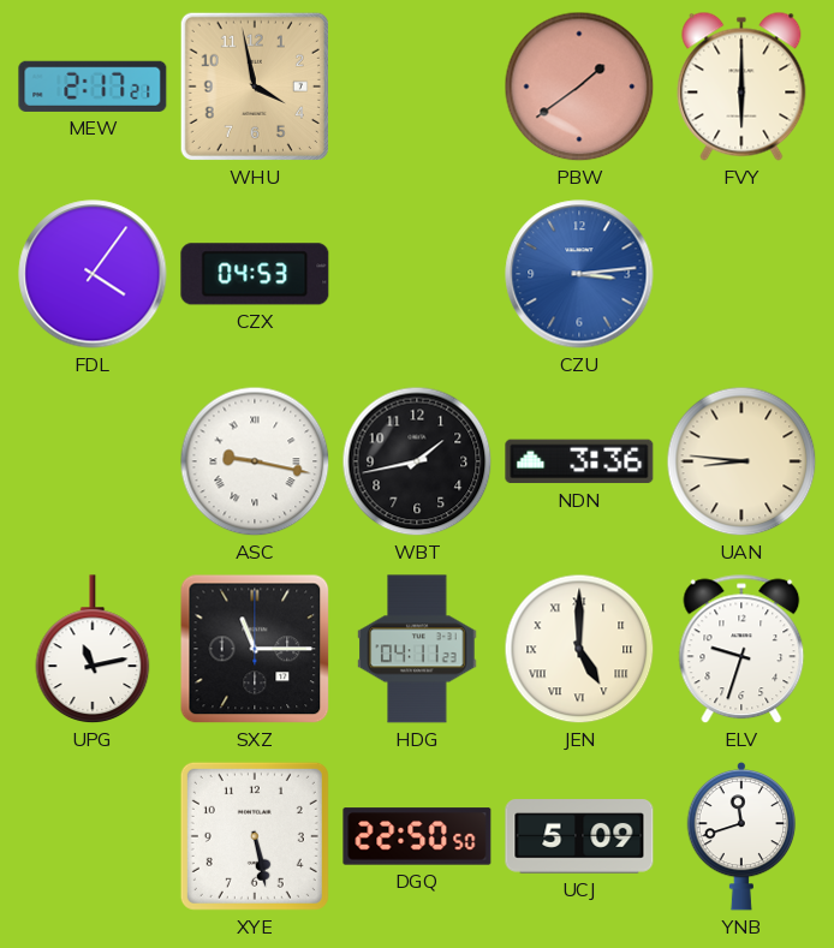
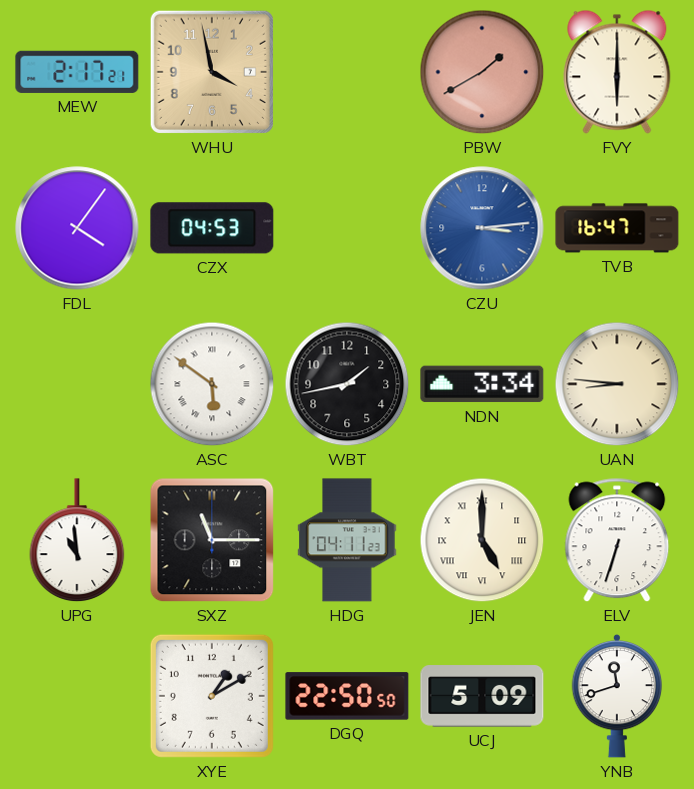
PBW: 1:39 -> 1:40 (482, 72)
TVB: none -> 16:47 (617, 228)
ASC: 9:17 -> 5:51 (212, 384)
NDN: 3:36 -> 3:34 (482, 384)
UPG: 11:13 -> 10:59 (77, 541)
ELV: 9:33 -> 6:33 (617, 540)
XYE: 5:28 -> 1:10 (212, 696)
